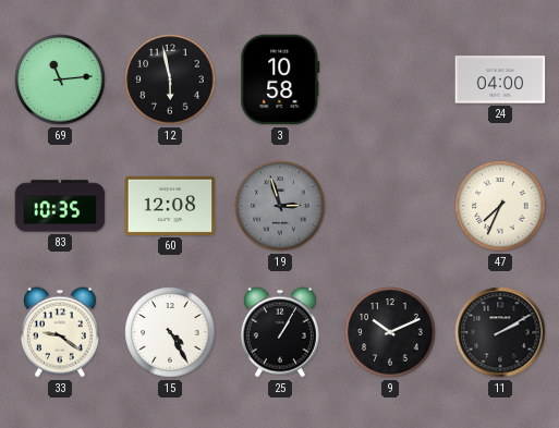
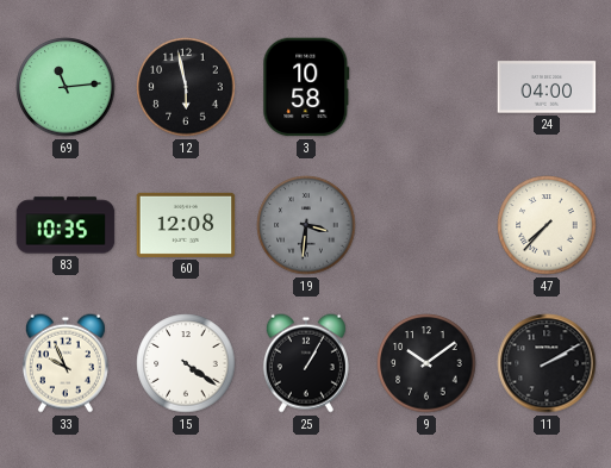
19: 2:57 -> 3:31 (306, 225)
47: 7:34 -> 7:37 (547, 225)
33: 9:21 -> 9:56 (66, 363)
15: 4:25 -> 4:21 (186, 363)
9: 10:11 -> 10:09 (426, 363)
